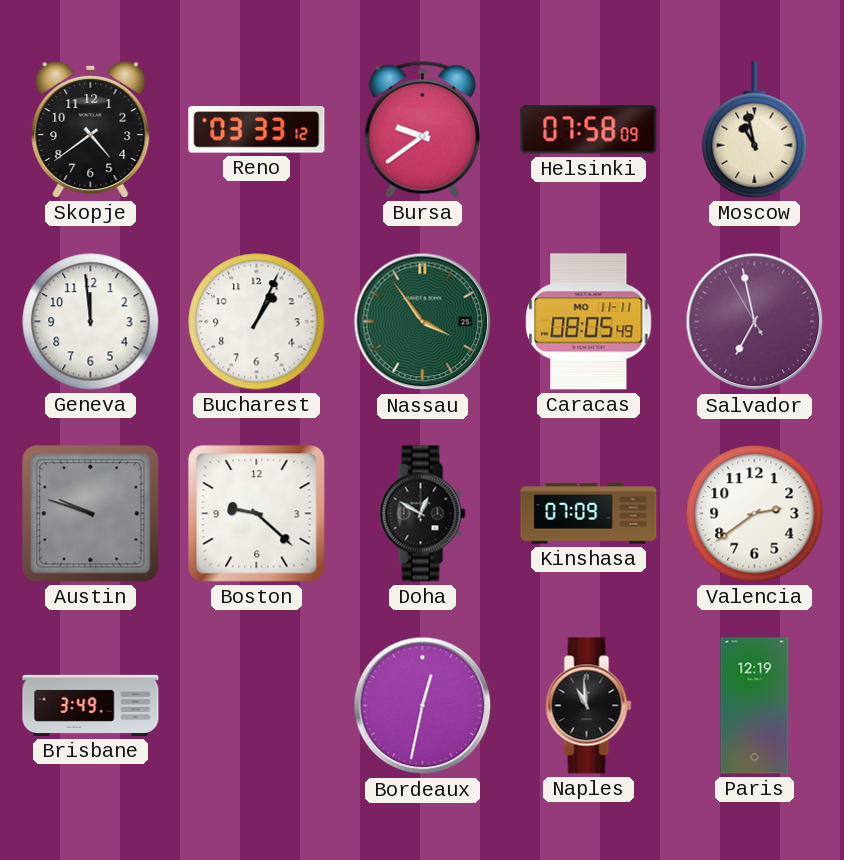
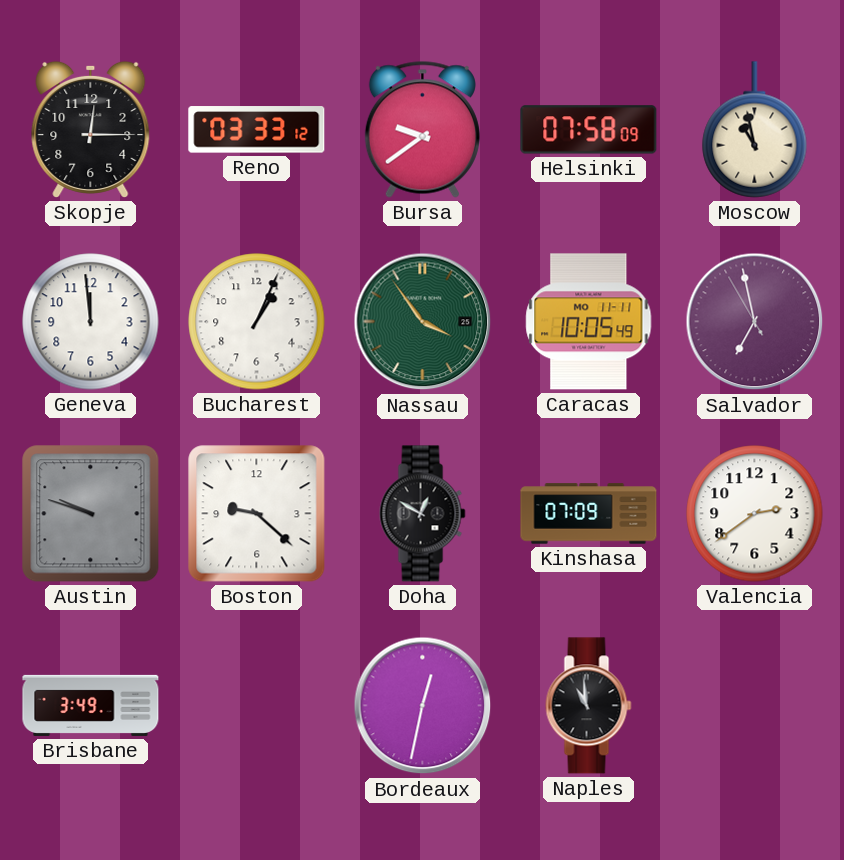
Skopje: 4:39 -> 12:15 (91, 129)
Caracas: 08:05 -> 10:05 (589, 322)
Paris: 12:19 -> none (755, 706)
